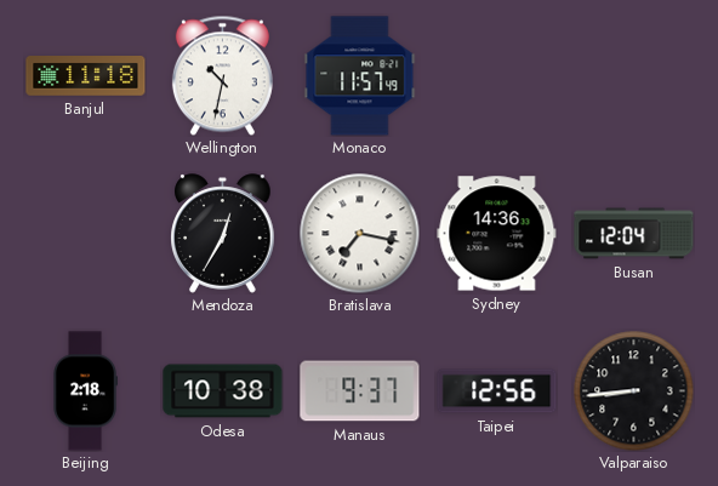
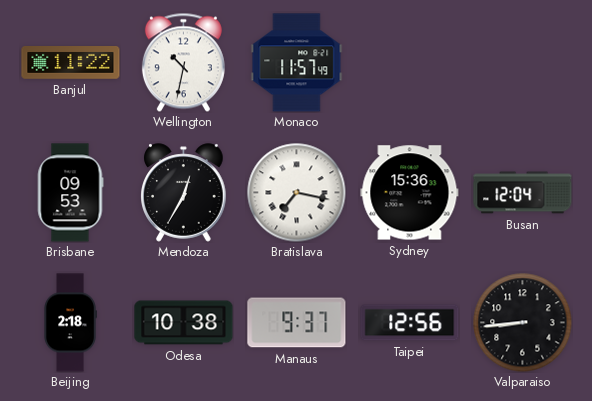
Banjul: 11:18 -> 11:22 (71, 63)
Brisbane: none -> 09:53 (70, 193)
Sydney: 14:36 -> 15:36 (410, 193)
